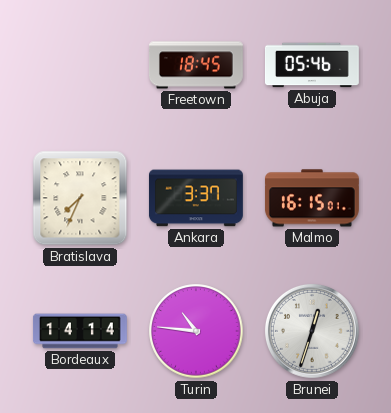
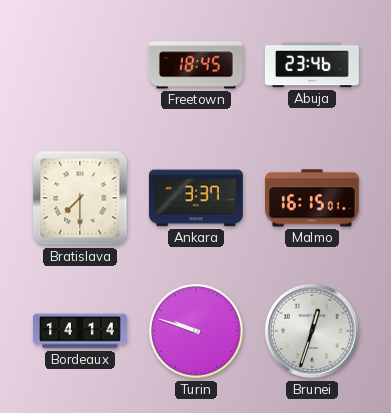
Abuja: 05:46 -> 23:46 (312, 65)
Bratislava: 7:34 -> 7:30 (80, 198)
Turin: 10:46 -> 9:48 (196, 331)
